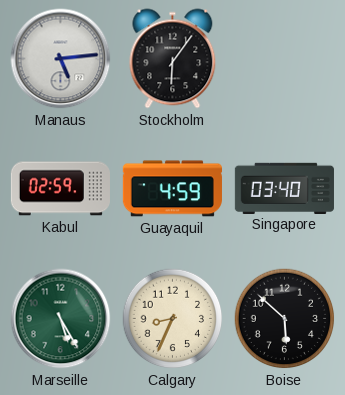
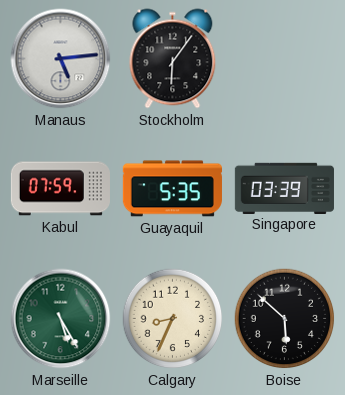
Kabul: 02:59 -> 07:59 (60, 189)
Guayaquil: 4:59 -> 5:35 (172, 189)
Singapore: 03:40 -> 03:39 (284, 188)
